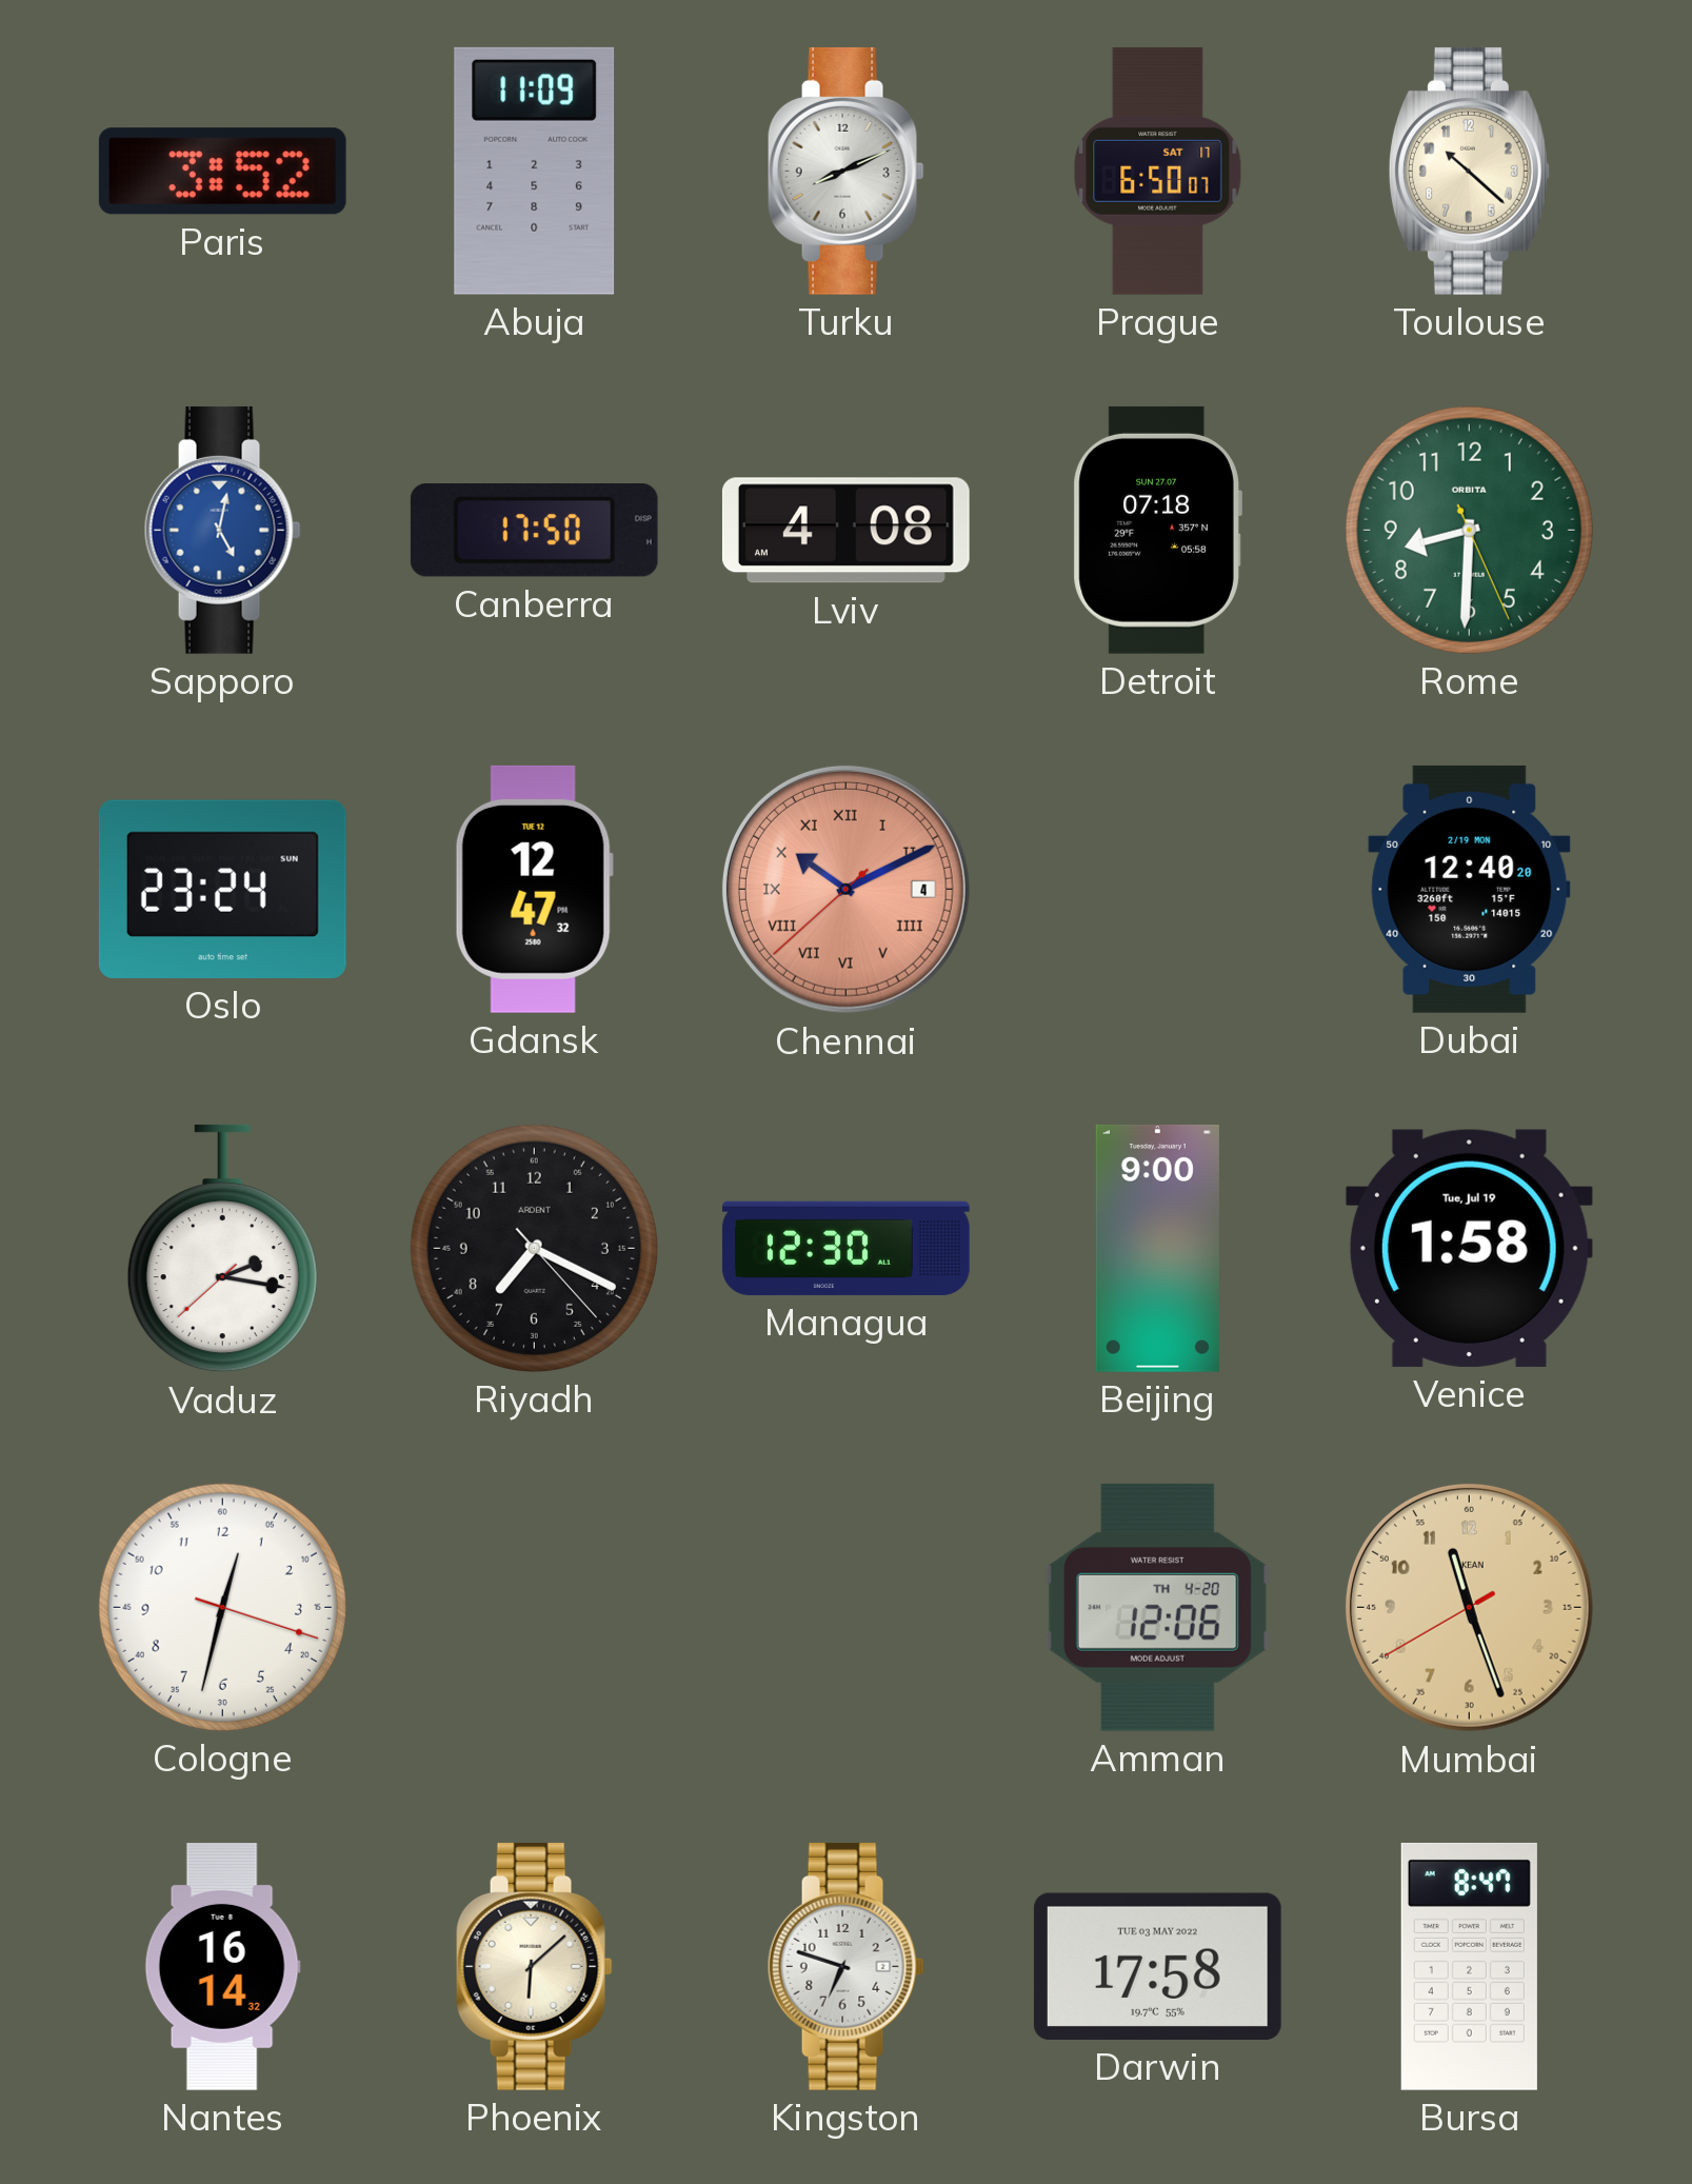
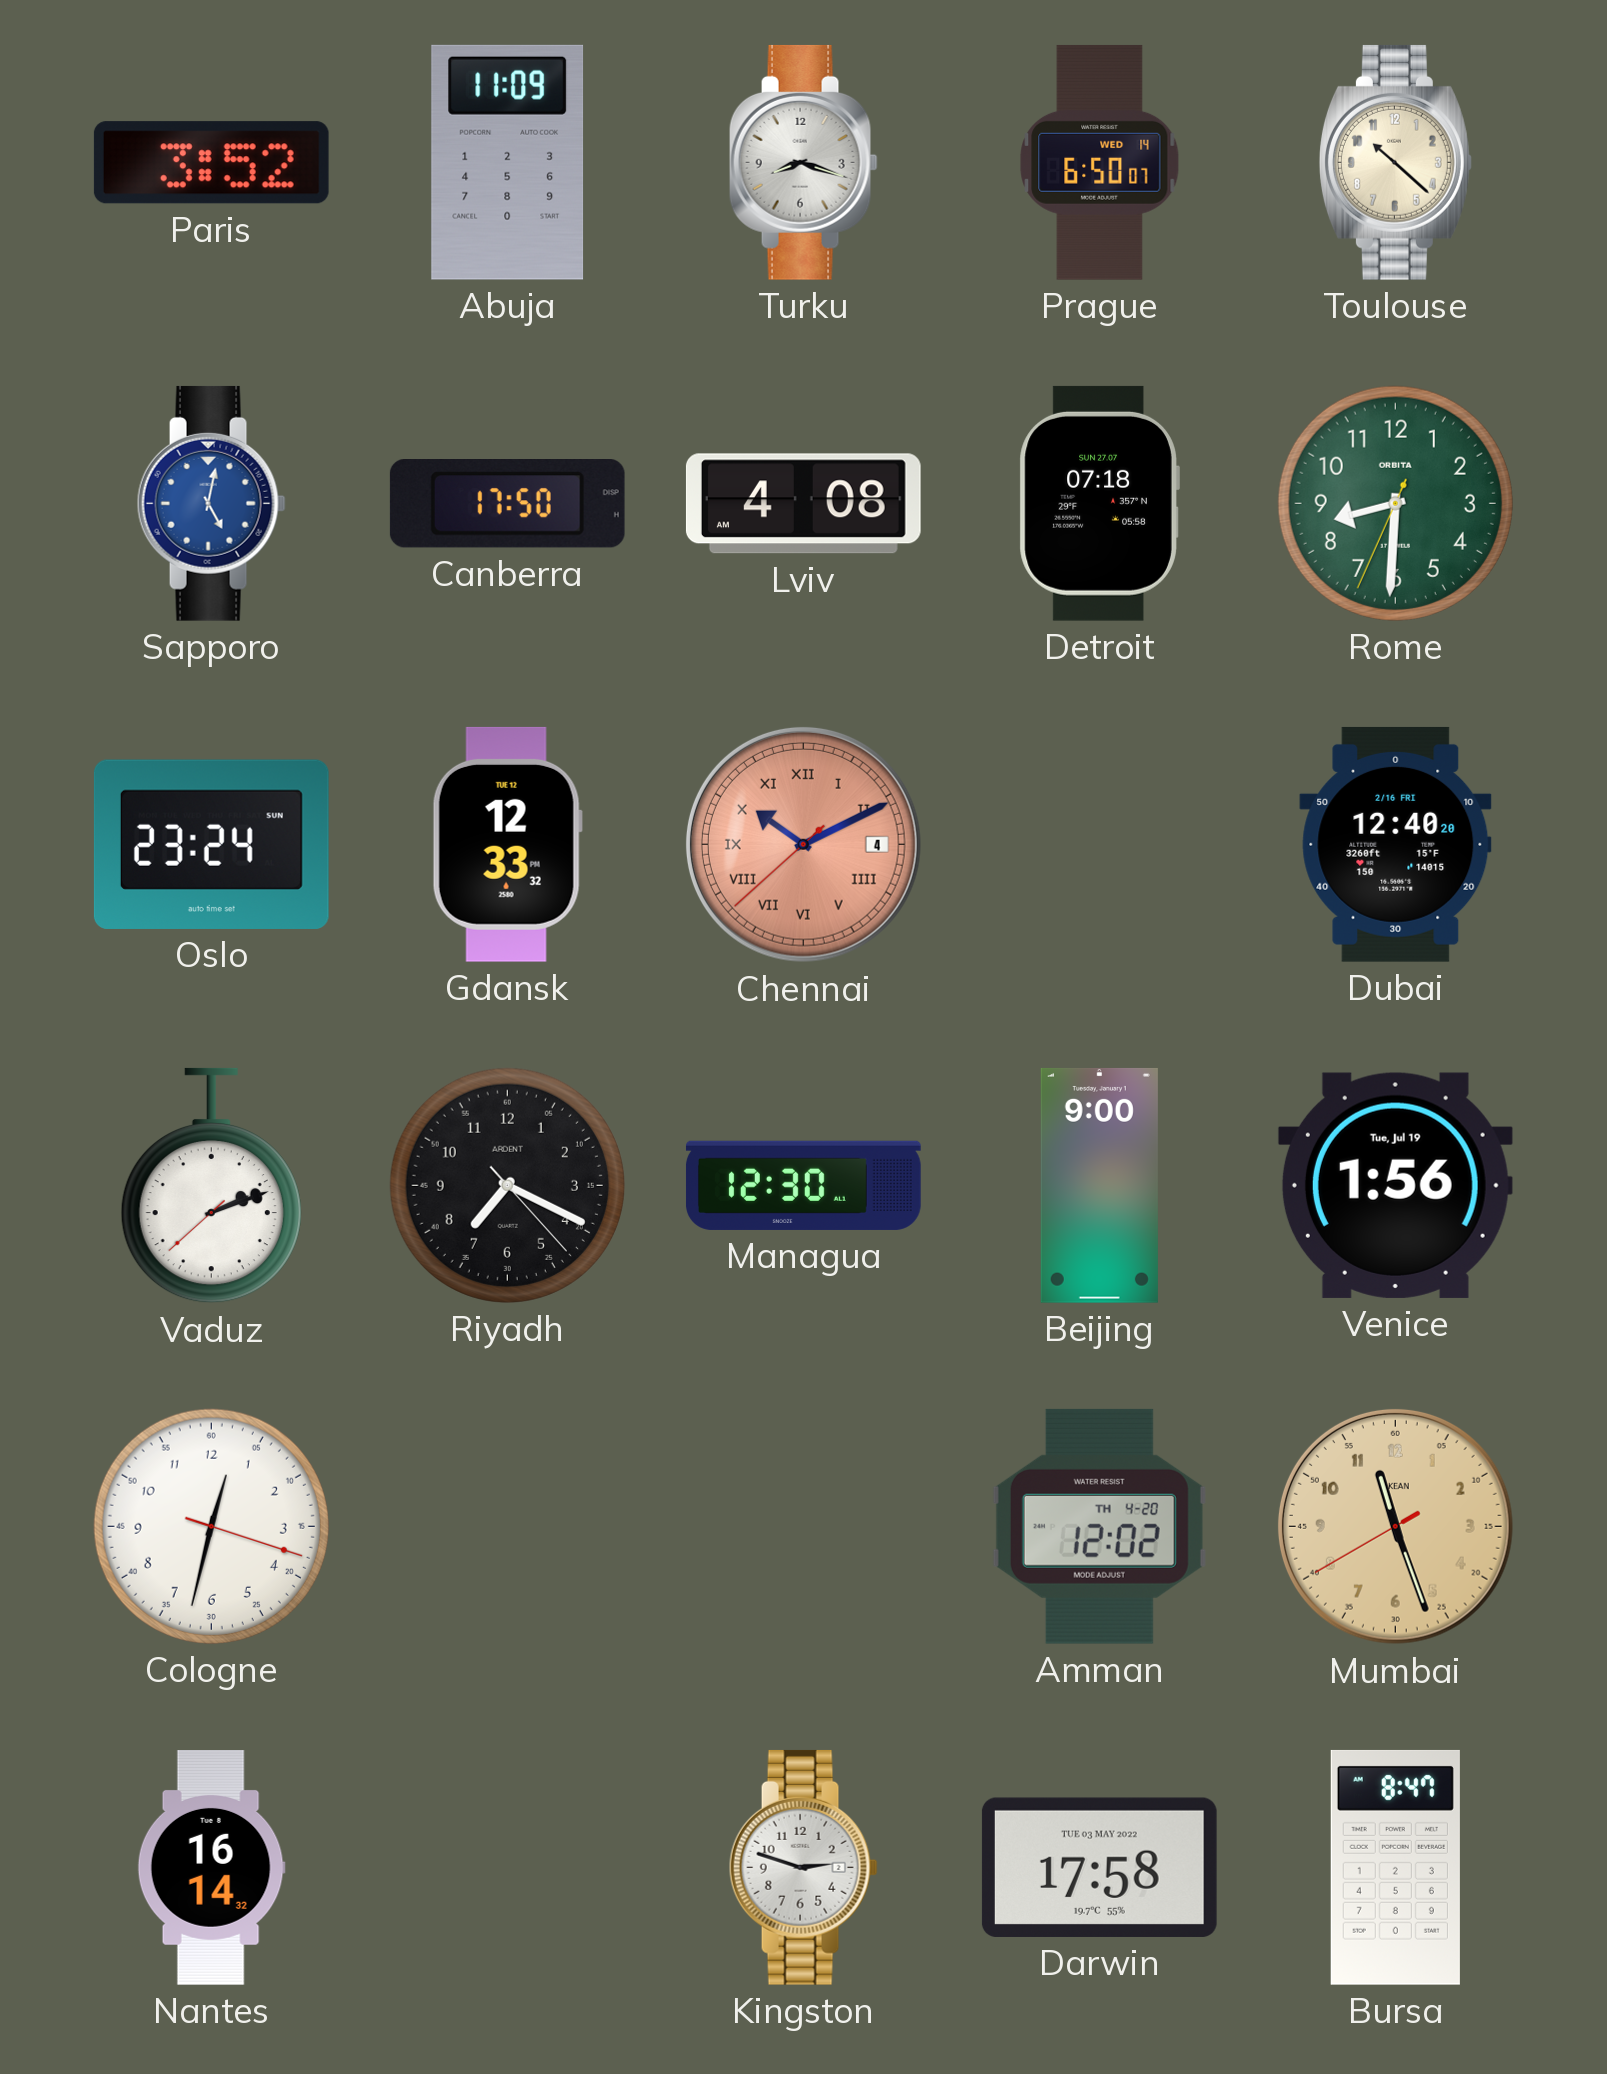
Turku: 8:11 -> 8:18 (803, 162)
Prague date: SAT 17 -> WED 14 (1100, 162)
Rome: 8:30:26 -> 8:30:34 (1395, 503)
Gdansk: 12:47 -> 12:33 (507, 844)
Dubai date: 2/19 MON -> 2/16 FRI (1396, 844)
Vaduz: 2:16 -> 2:11 (211, 1186)
Venice: 1:58 -> 1:56 (1395, 1185)
Amman: 12:06 -> 12:02 (1099, 1526)
Phoenix: 6:08 -> none (534, 1966)
Kingston: 6:48 -> 2:48 (803, 1867)
